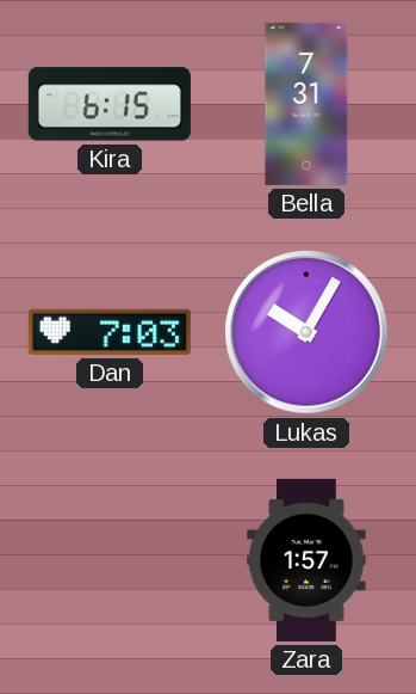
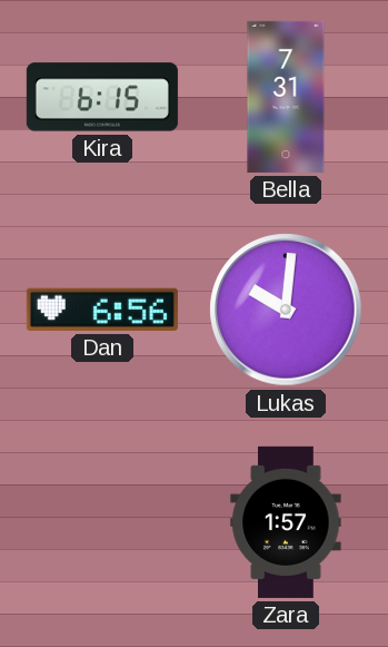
Dan: 7:03 -> 6:56 (102, 310)
Lukas: 10:05 -> 10:01 (286, 310)
